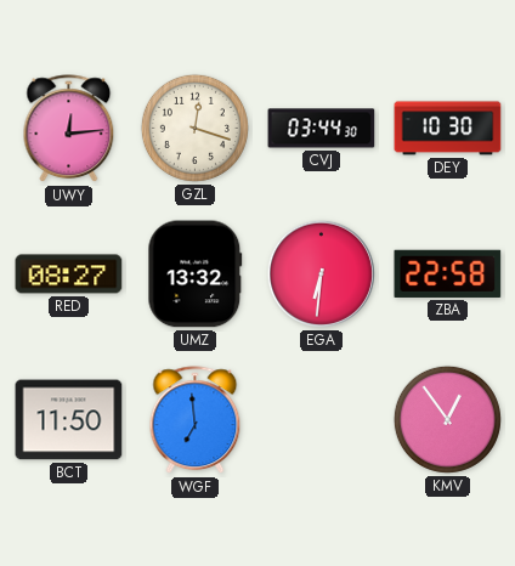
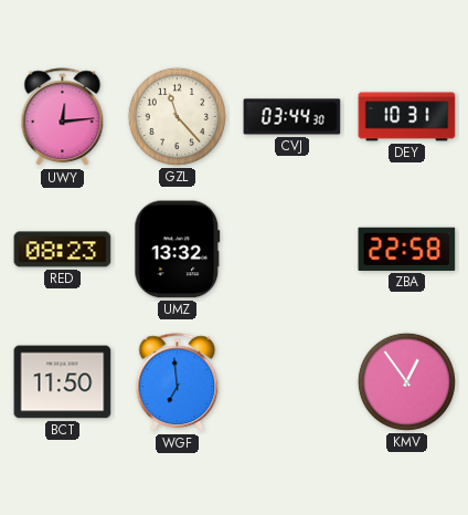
GZL: 12:18 -> 11:23 (177, 116)
DEY: 10:30 -> 10:31 (407, 117)
RED: 08:27 -> 08:23 (63, 250)
EGA: 6:31 -> none (321, 273)
